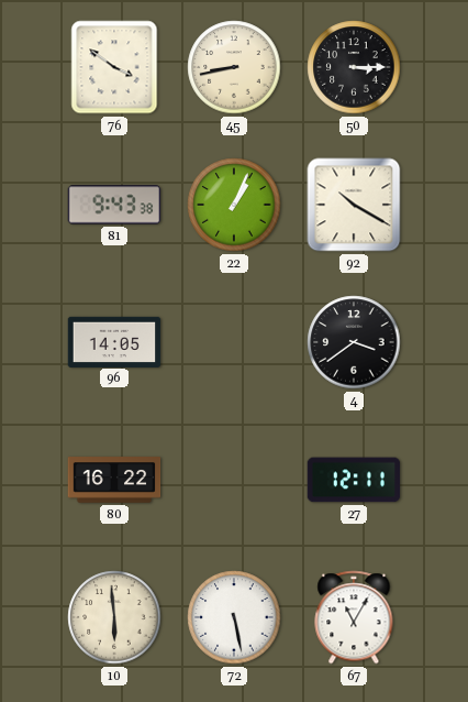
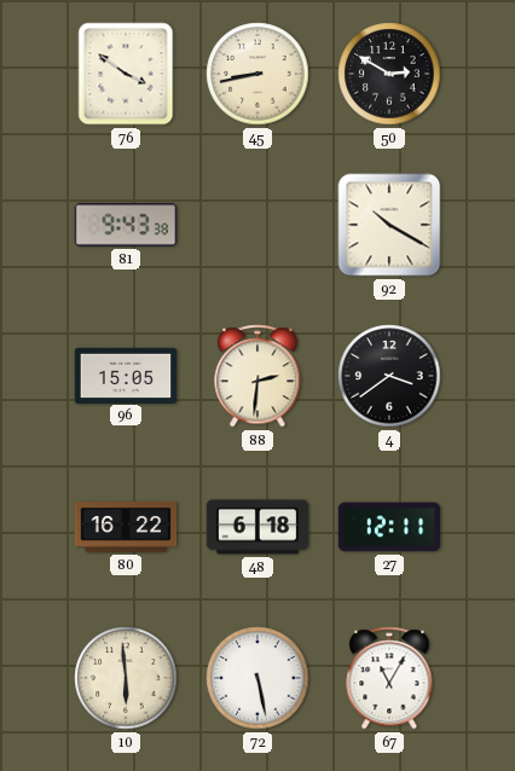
50: 3:15 -> 2:50 (389, 74)
22: 1:04 -> none (234, 205)
96: 14:05 -> 15:05 (126, 375)
88: none -> 2:31 (257, 376)
48: none -> 6:18 (257, 527)
